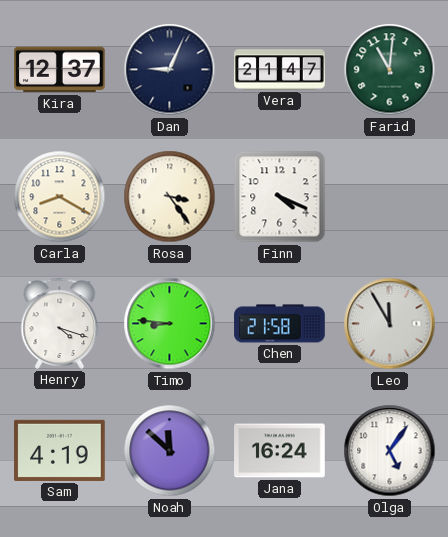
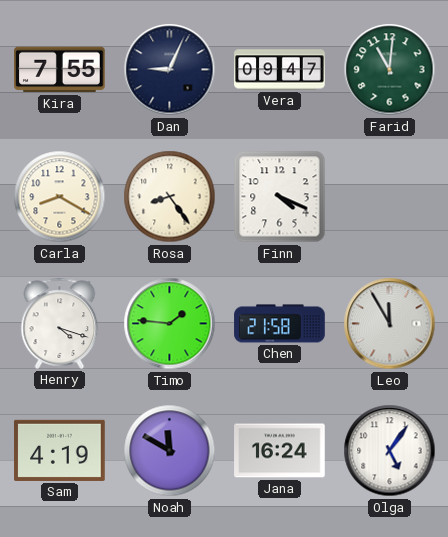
Kira: 12:37 -> 7:55 (60, 70)
Vera: 21:47 -> 09:47 (280, 70)
Rosa: 3:24 -> 8:24 (170, 197)
Timo: 8:46 -> 1:46 (170, 324)
Noah: 11:52 -> 11:50 (170, 451)
